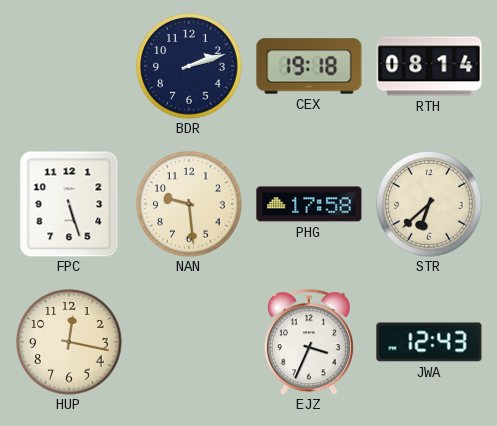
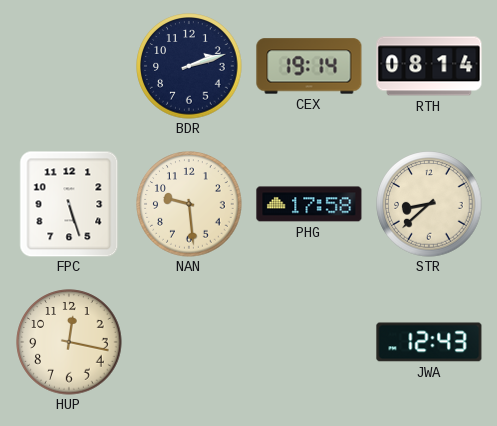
CEX: 19:18 -> 19:14 (309, 66)
STR: 6:38 -> 8:38 (429, 204)
EJZ: 3:34 -> none (309, 342)
